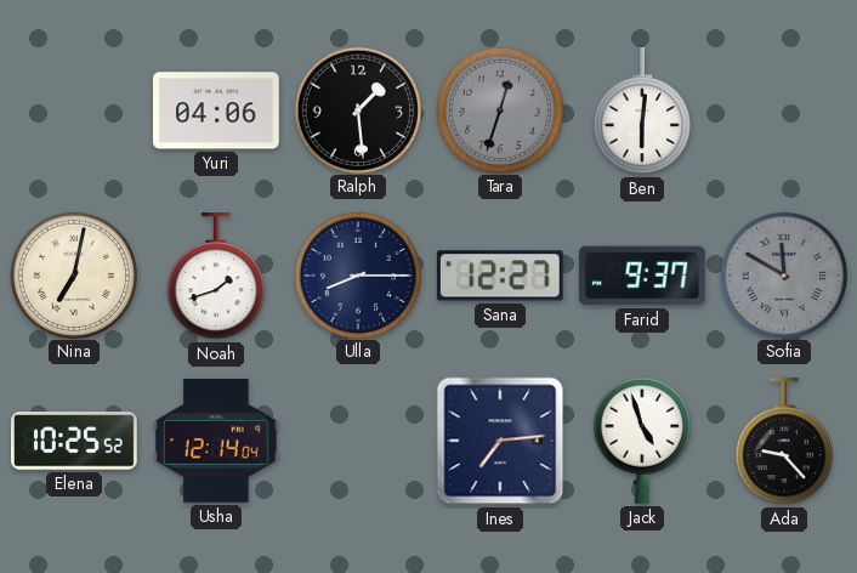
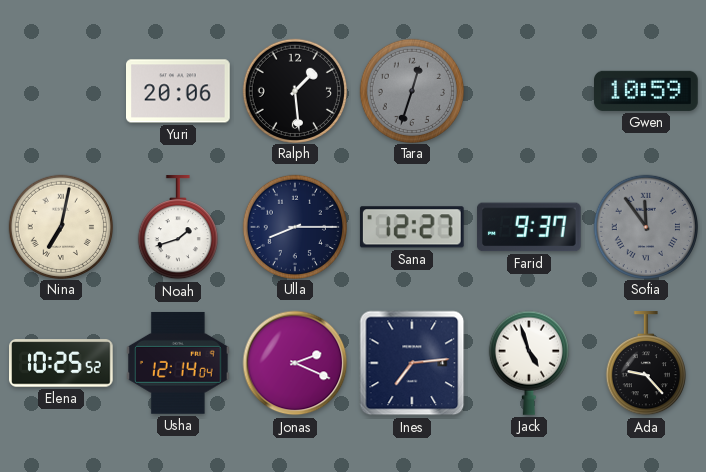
Yuri: 04:06 -> 20:06 (179, 91)
Ben: 6:01 -> none (642, 112)
Gwen: none -> 10:59 (647, 91)
Sofia: 11:50 -> 11:54 (645, 226)
Jonas: none -> 2:19 (295, 363)
